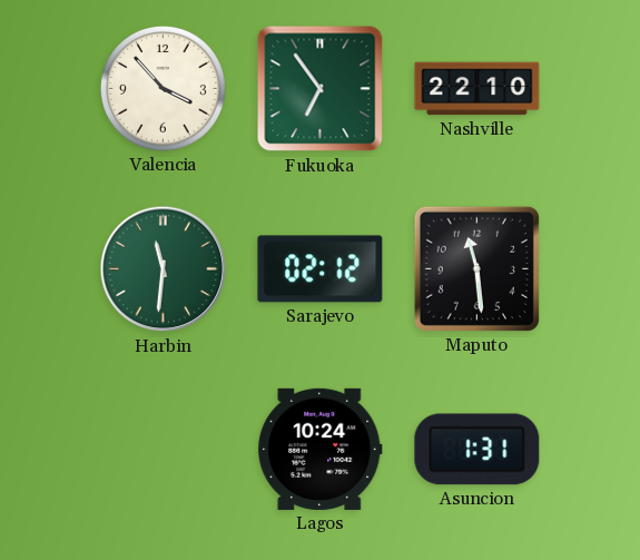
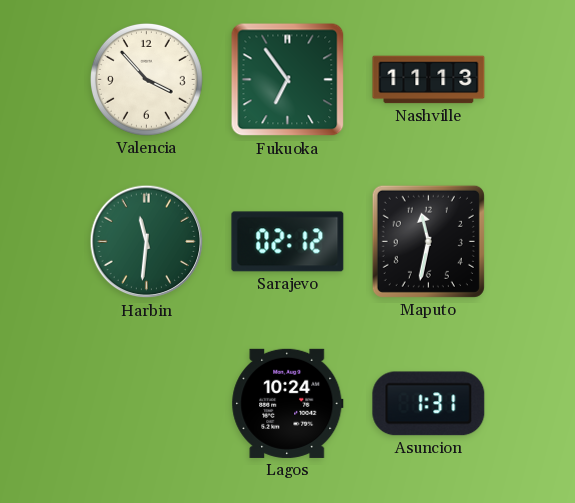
Nashville: 22:10 -> 11:13 (429, 80)
Maputo: 11:29 -> 11:32 (428, 241)
